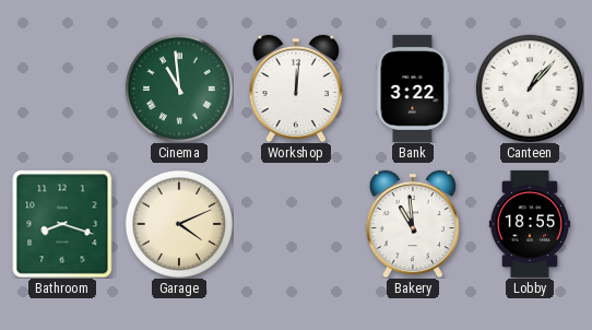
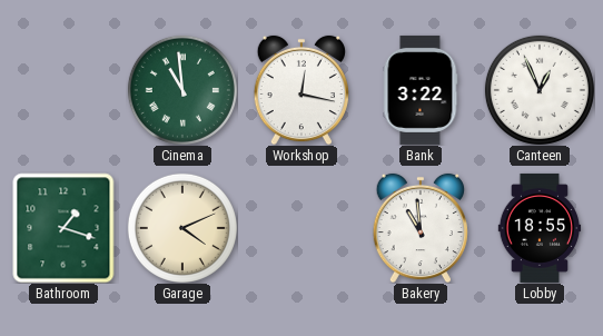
Workshop: 12:01 -> 12:17 (301, 90)
Canteen: 1:07 -> 12:56 (540, 90)
Bathroom: 8:18 -> 1:18 (63, 228)
